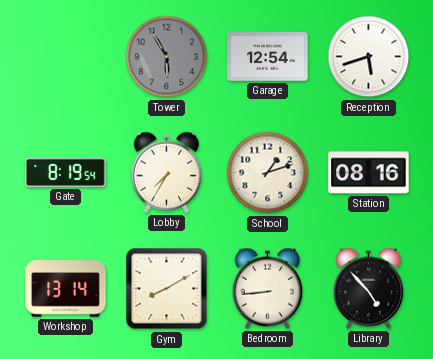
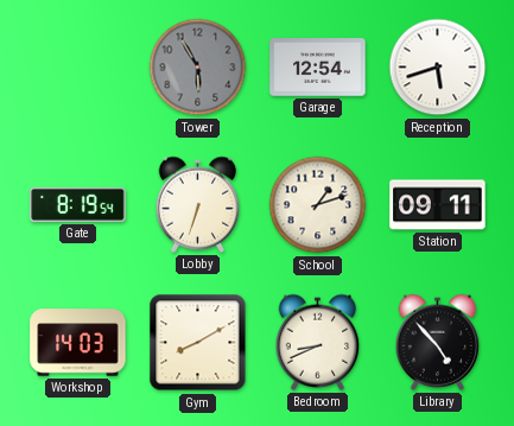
Lobby: 7:35 -> 6:33 (198, 204)
Station: 08:16 -> 09:11 (438, 205)
Workshop: 13:14 -> 14:03 (78, 343)
Bedroom: 8:44 -> 8:41 (318, 342)
